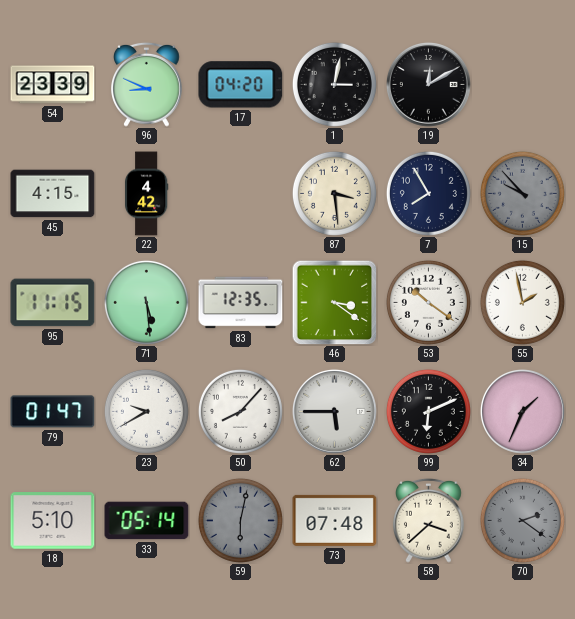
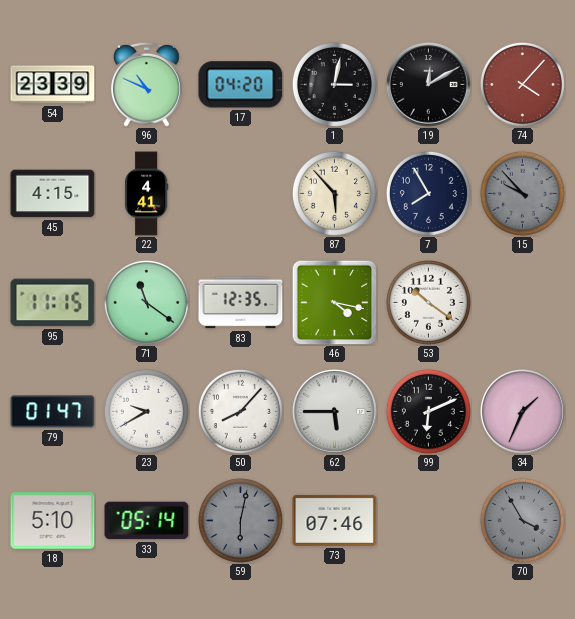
96: 8:49 -> 10:49 (147, 84)
74: none -> 4:07 (522, 84)
22: 4:42 -> 4:41 (146, 194)
87: 3:29 -> 5:53 (334, 193)
71: 5:29 -> 11:21 (146, 302)
46: 3:21 -> 4:17 (334, 302)
55: 1:58 -> none (522, 302)
73: 07:48 -> 07:46 (335, 520)
58: 3:38 -> none (429, 520)
70: 2:21 -> 3:55 (522, 520)
